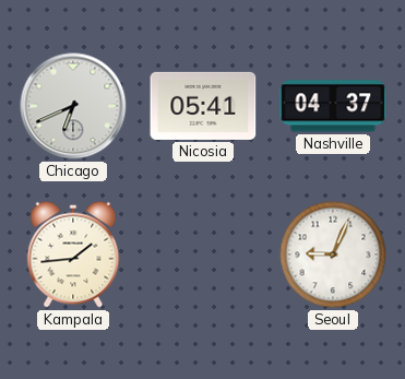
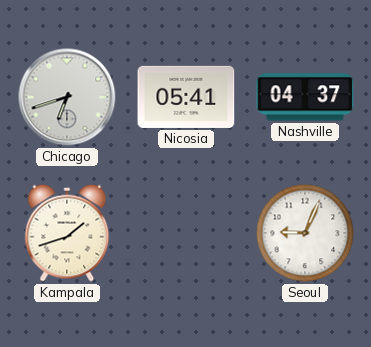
Chicago: 6:41 -> 6:42 (67, 97)
Kampala: 1:44 -> 1:42 (67, 233)
